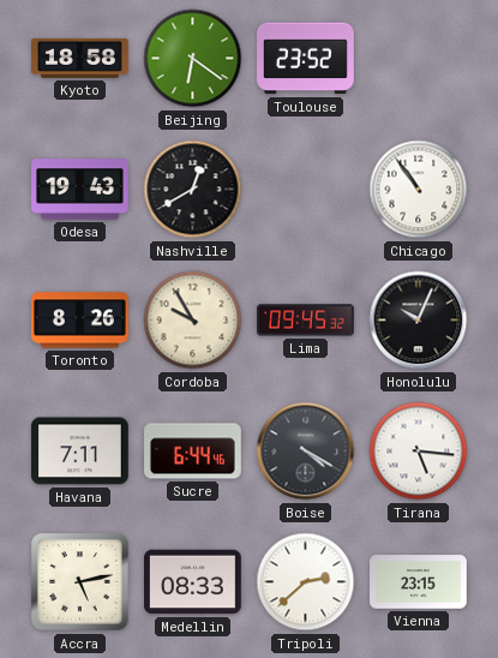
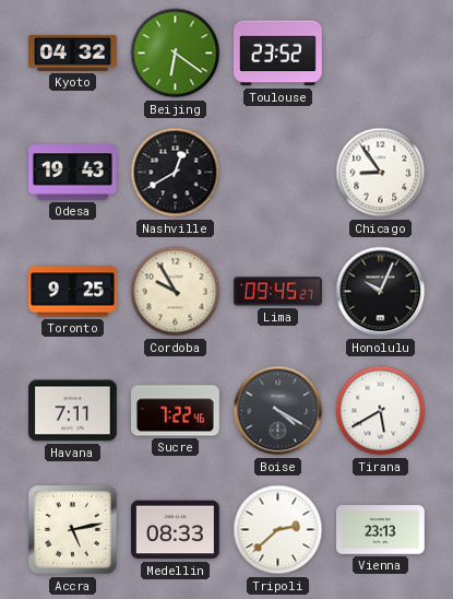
Kyoto: 18:58 -> 04:32 (73, 52)
Chicago: 10:54 -> 8:54 (381, 173)
Toronto: 8:26 -> 9:25 (73, 292)
Lima: 09:45:32 -> 09:45:27 (278, 292)
Sucre: 6:44 -> 7:22 (176, 411)
Tirana: 5:16 -> 5:40 (381, 411)
Vienna: 23:15 -> 23:13 (381, 530)
